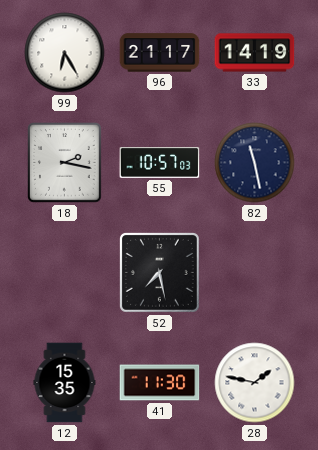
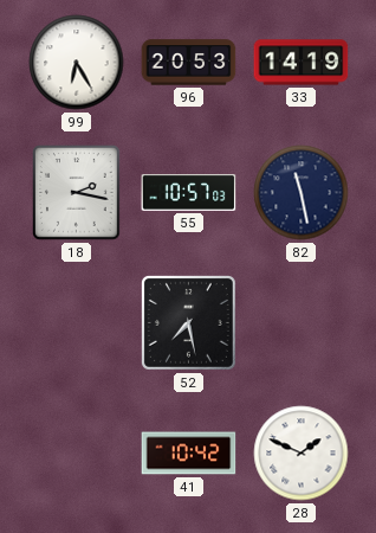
96: 21:17 -> 20:53 (189, 63)
12: 15:35 -> none (65, 383)
41: 11:30 -> 10:42 (189, 454)
28: 1:47 -> 1:49 (302, 454)
